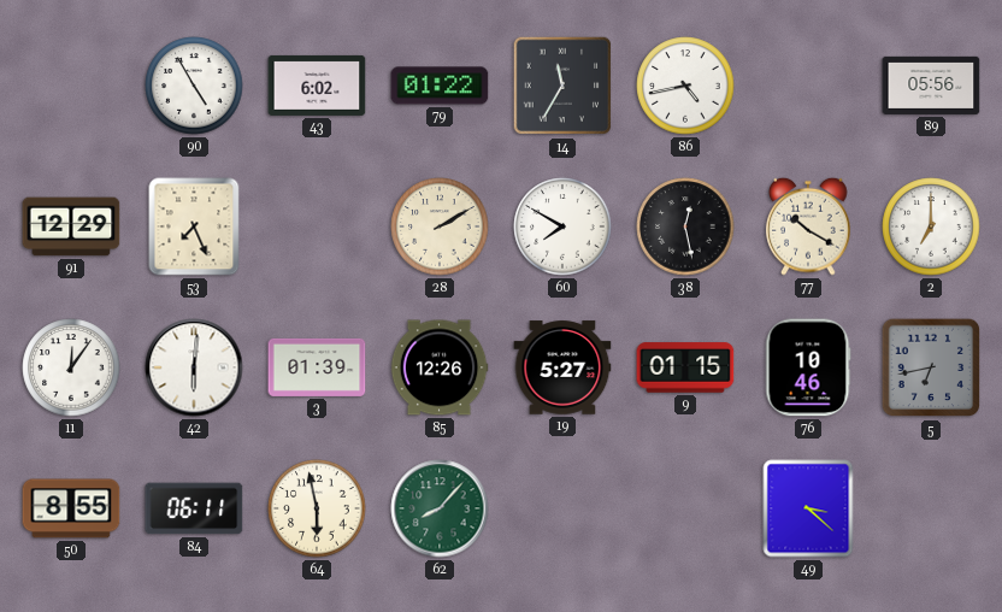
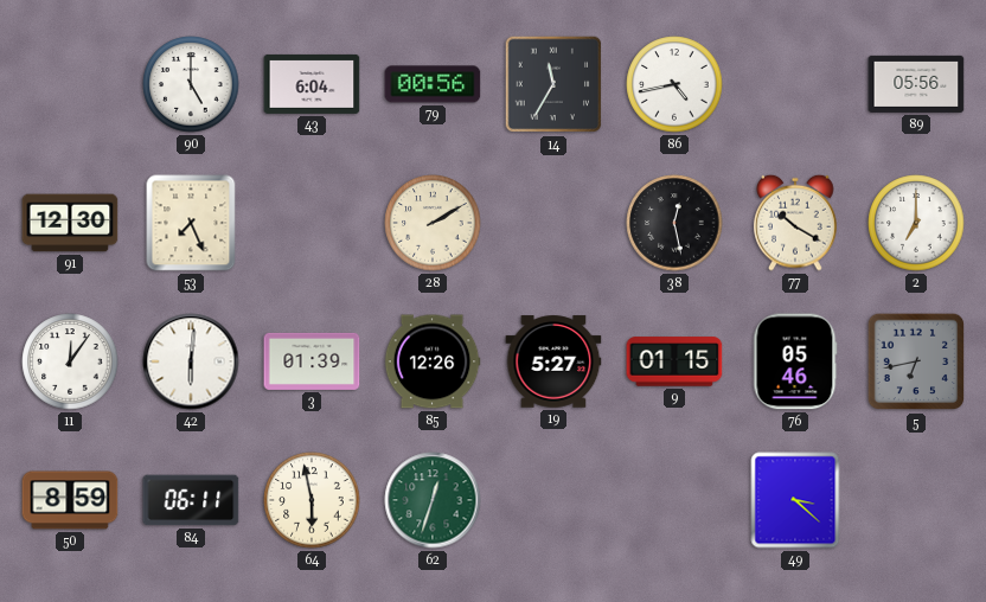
90: 4:55 -> 5:00 (191, 84)
43: 6:02 -> 6:04 (312, 84)
79: 01:22 -> 00:56 (433, 84)
91: 12:29 -> 12:30 (70, 223)
60: 7:50 -> none (562, 226)
76: 10:46 -> 05:46 (795, 361)
50: 8:55 -> 8:59 (70, 500)
62: 8:07 -> 12:33 (433, 500)
